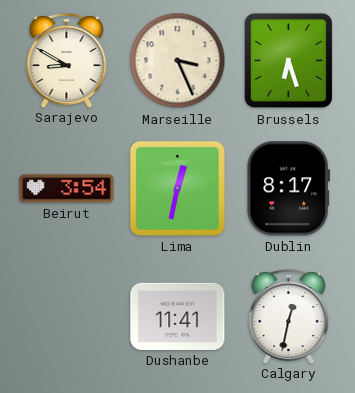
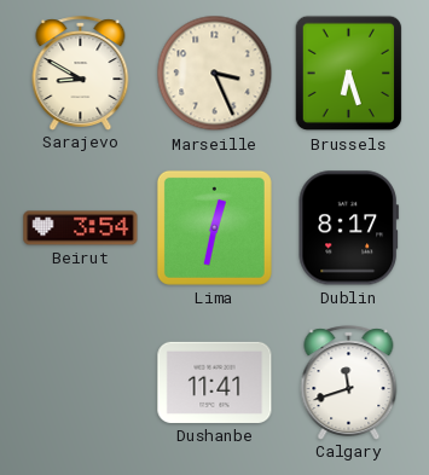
Calgary: 12:32 -> 11:42 (349, 382)
